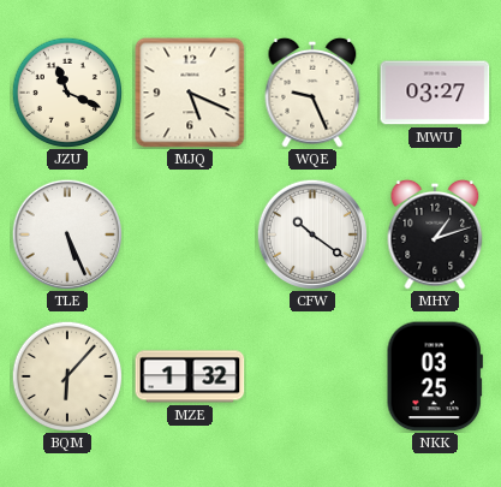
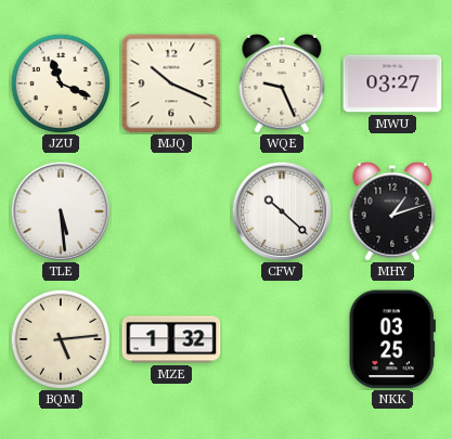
MJQ: 5:19 -> 10:19 (171, 83)
TLE: 5:26 -> 5:29 (61, 211)
CFW: 10:21 -> 10:22 (282, 211)
BQM: 6:07 -> 5:14 (60, 338)
